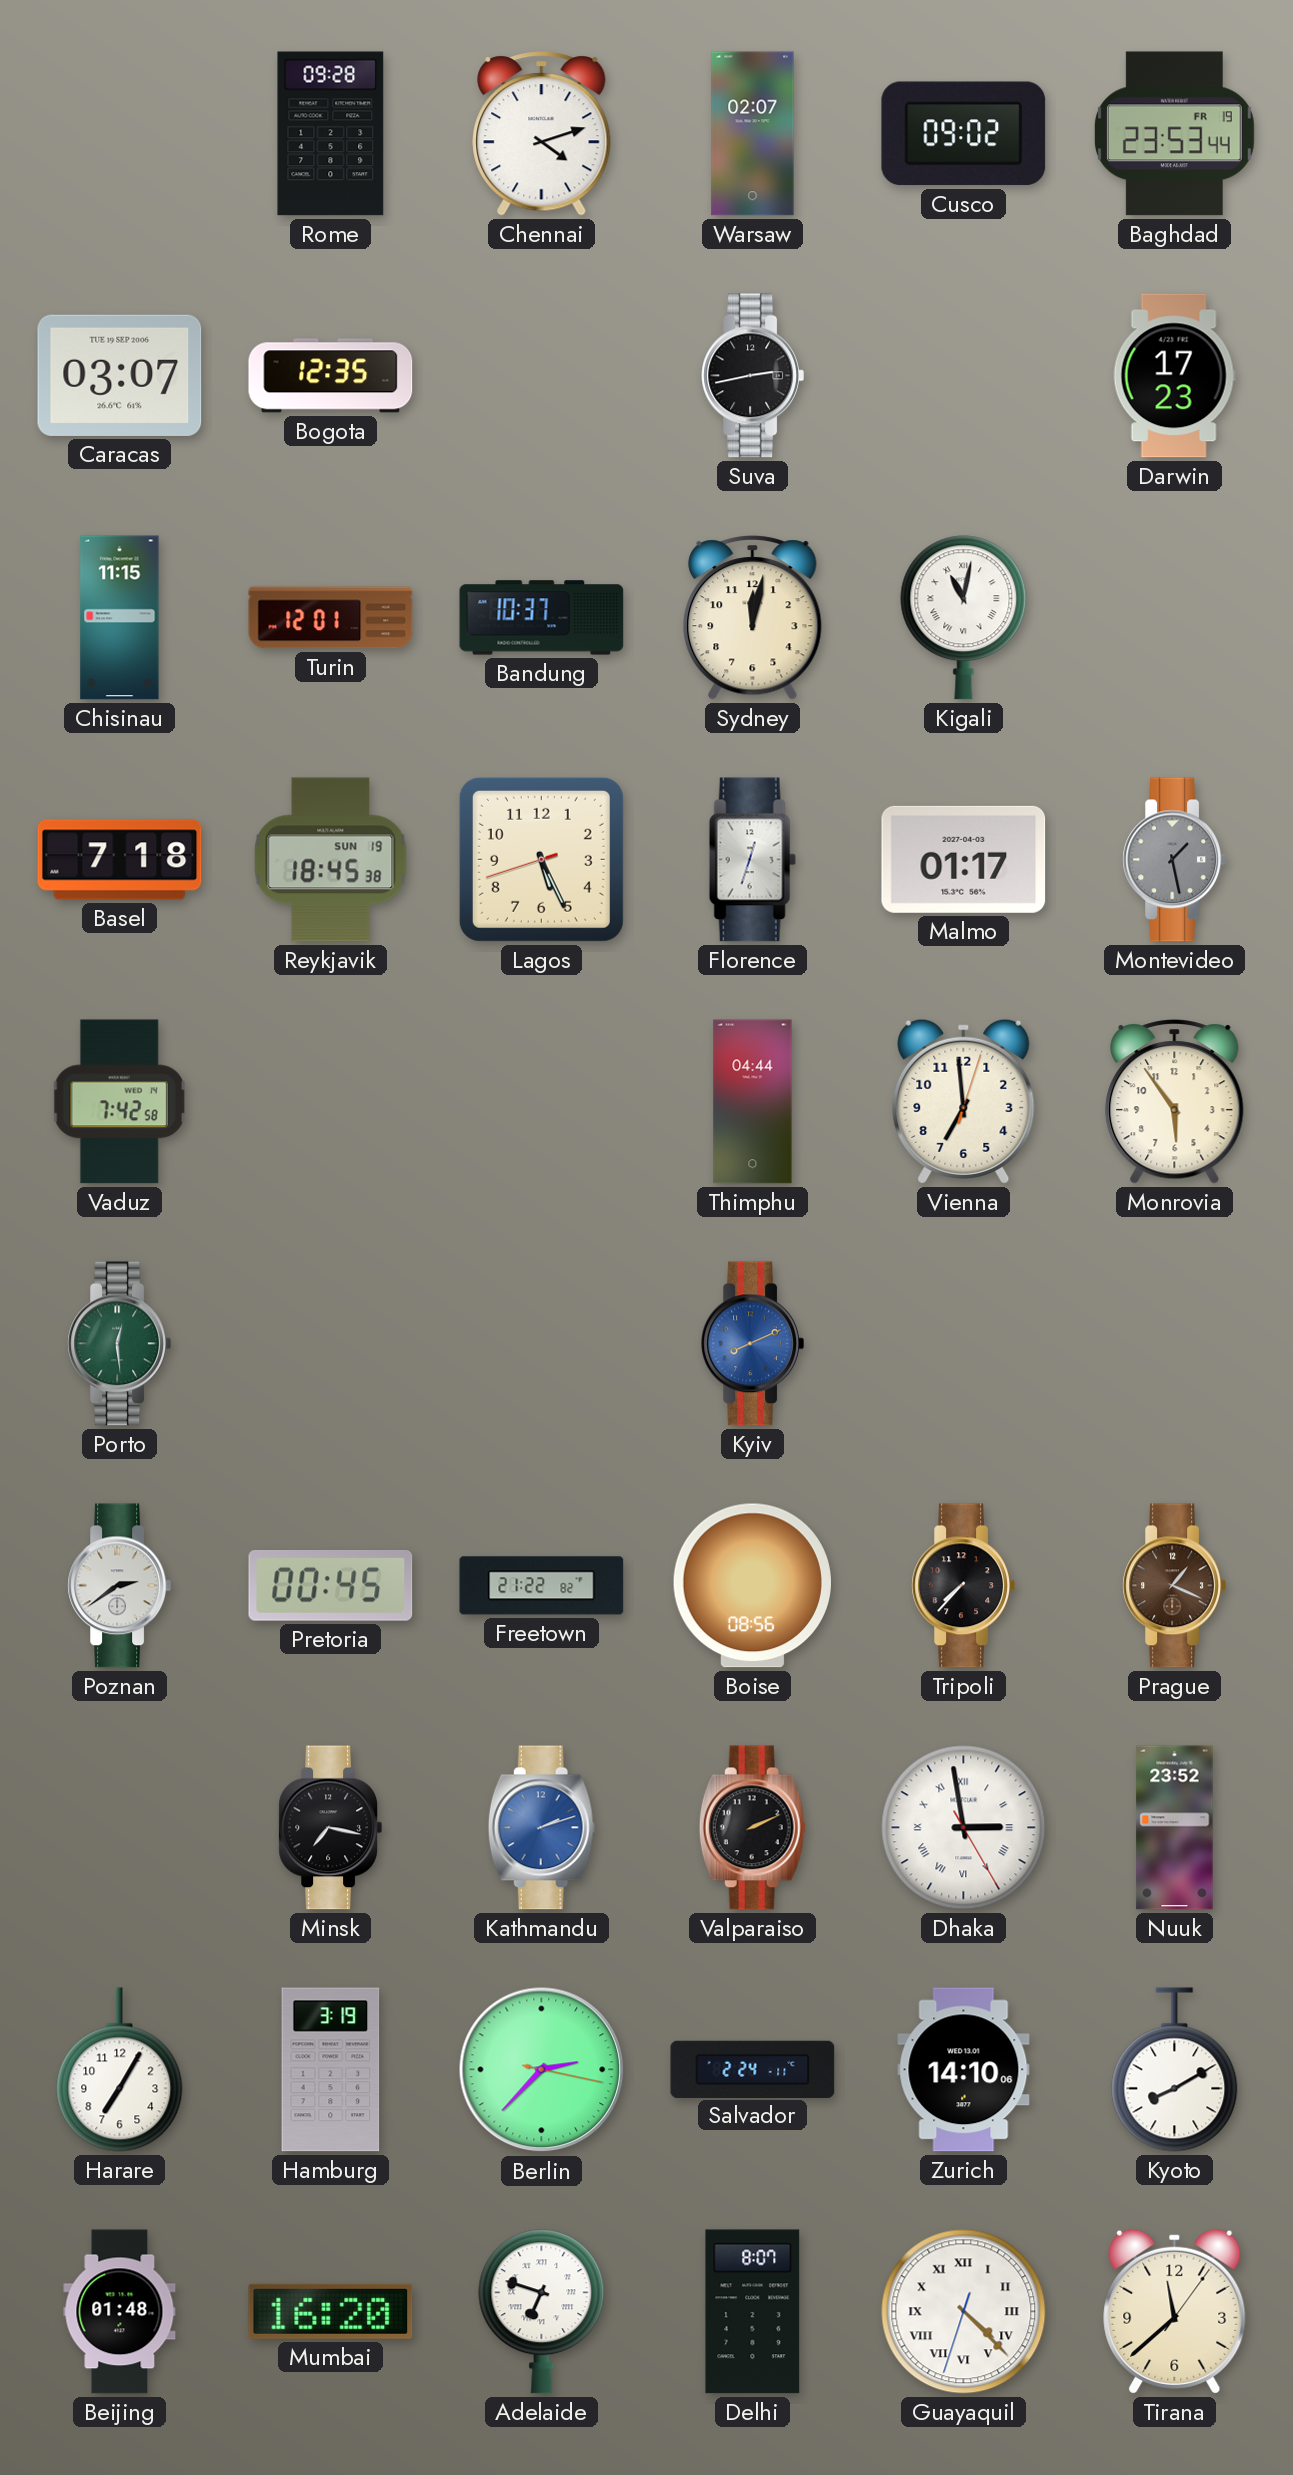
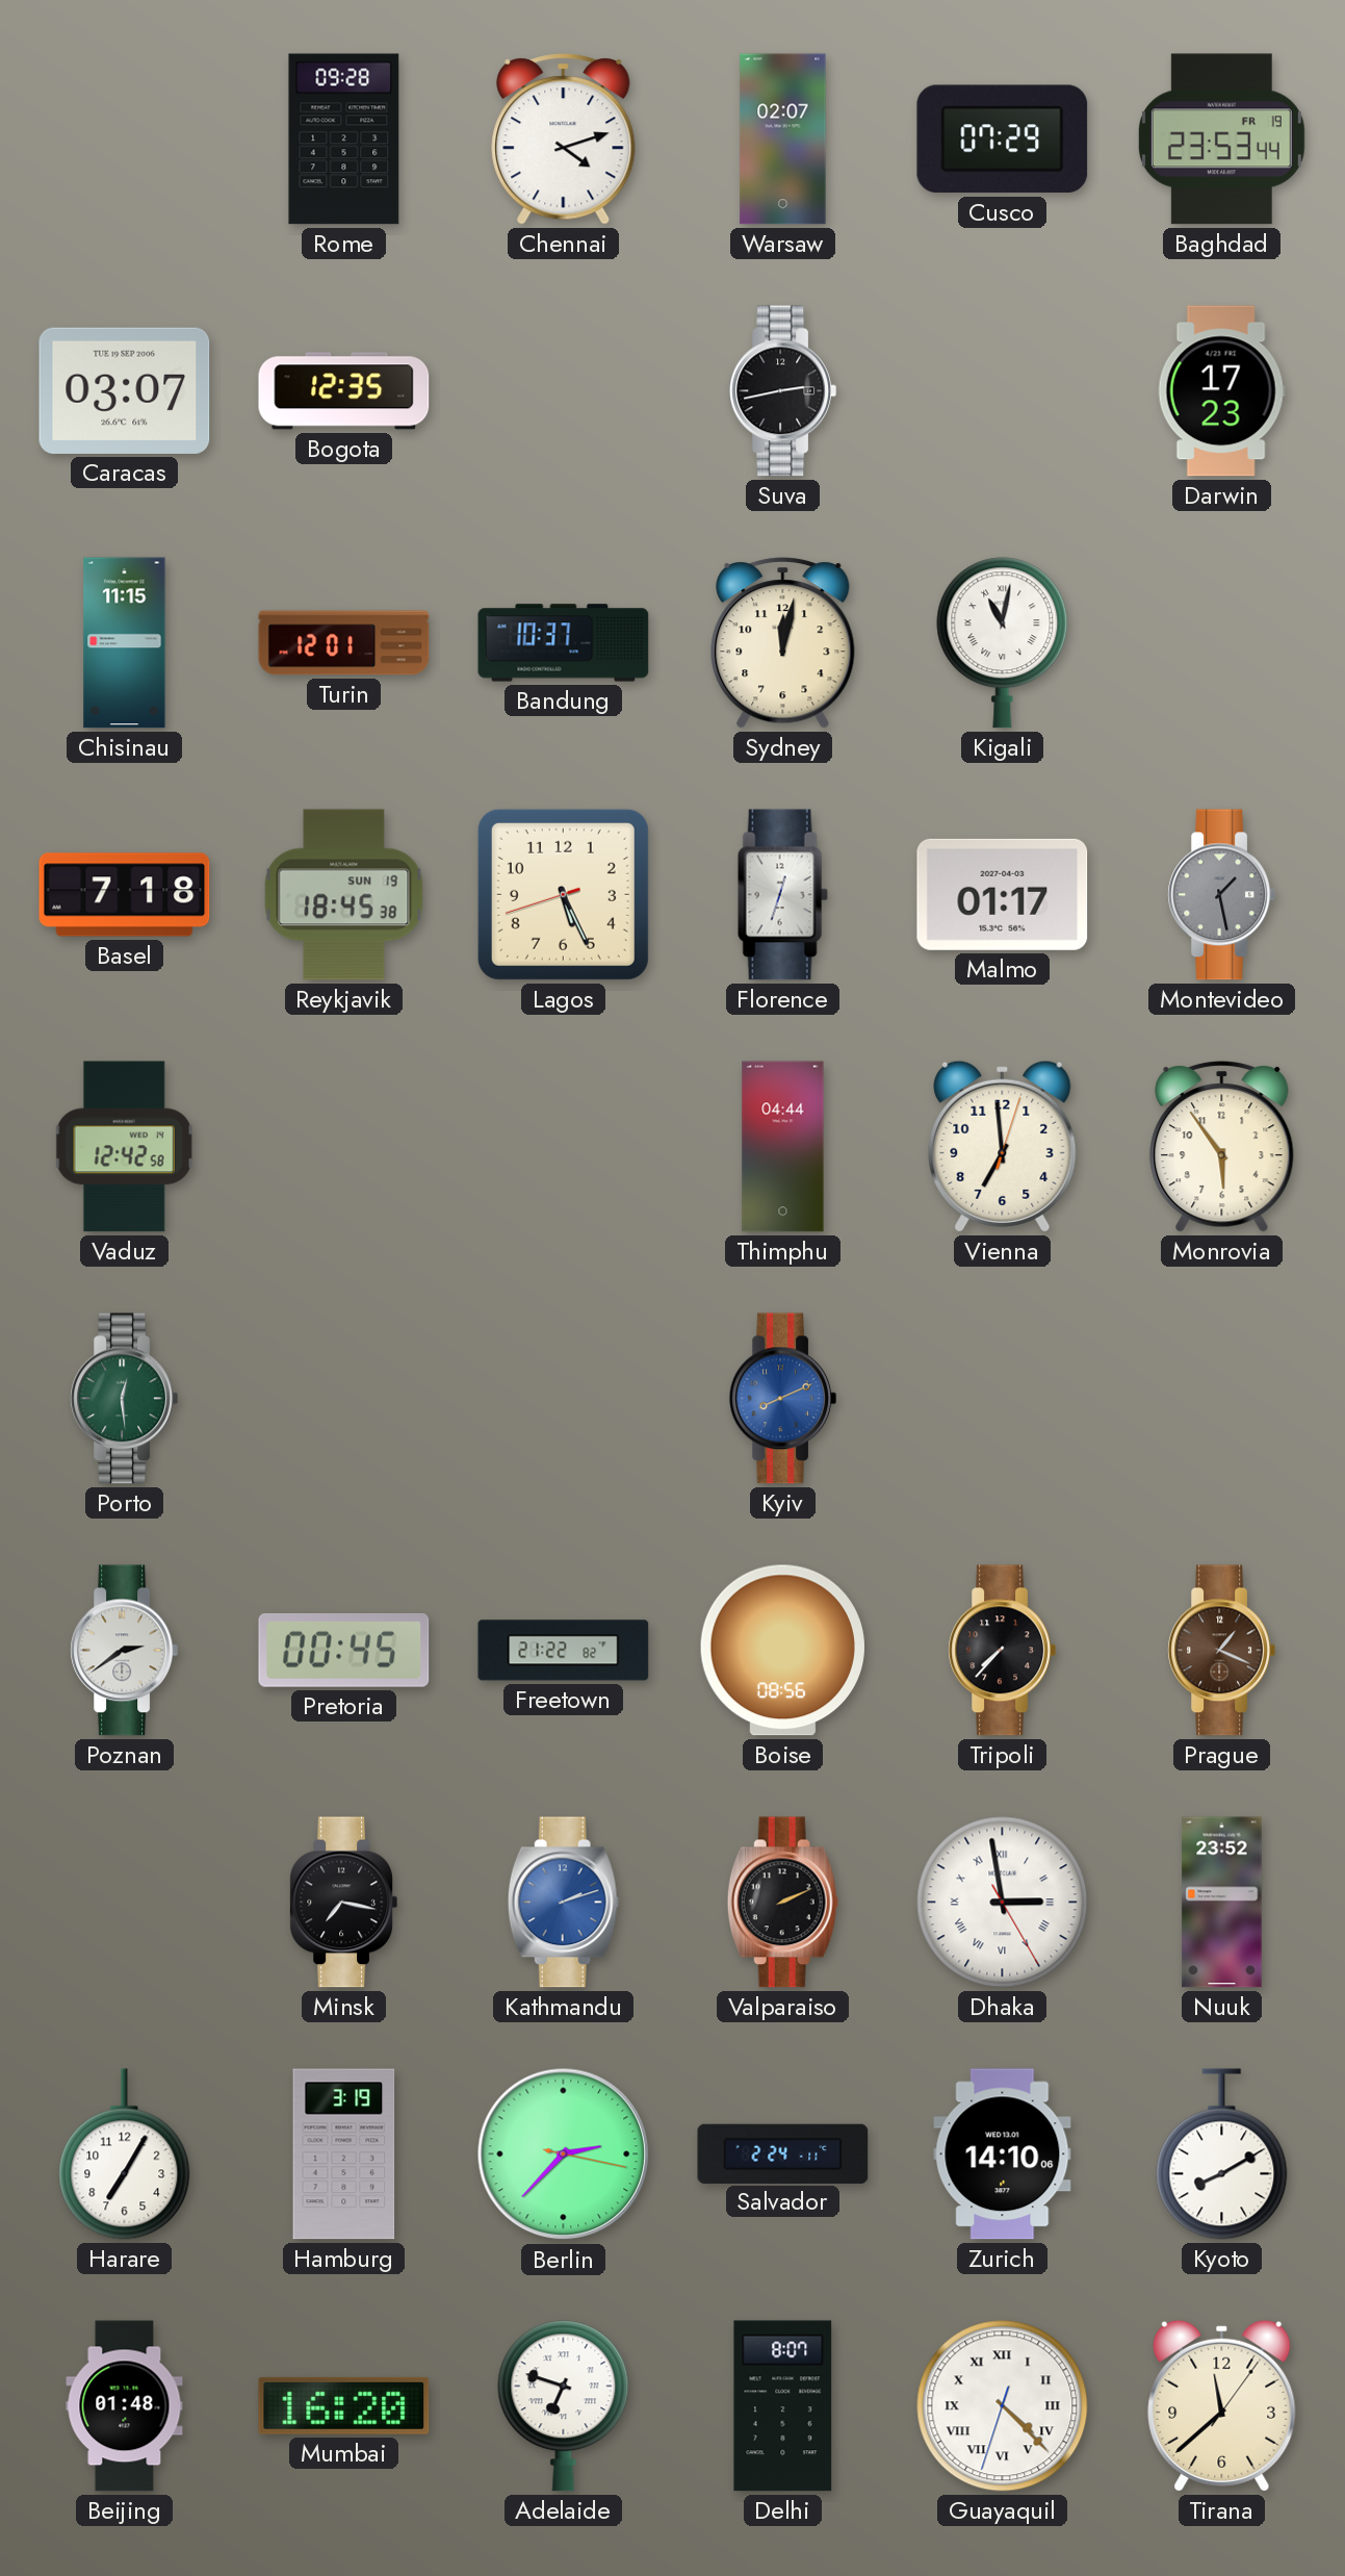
Cusco: 09:02 -> 07:29 (1003, 139)
Vaduz: 7:42 -> 12:42 (124, 1147)
